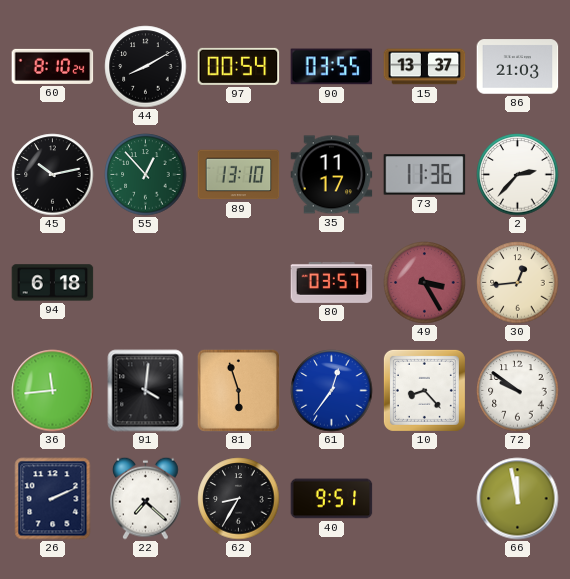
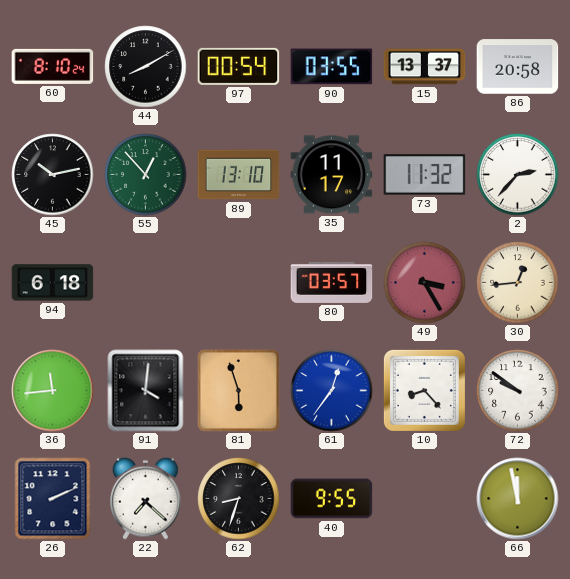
86: 21:03 -> 20:58 (518, 67)
73: 11:36 -> 11:32 (425, 175)
62: 8:35 -> 8:33 (239, 499)
40: 9:51 -> 9:55 (332, 499)
